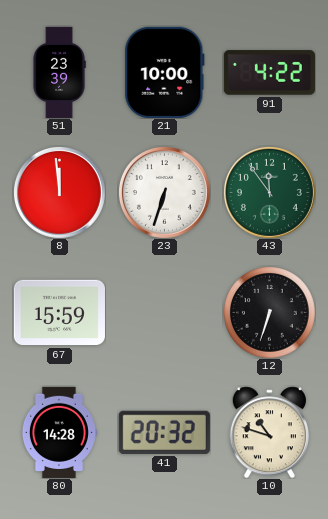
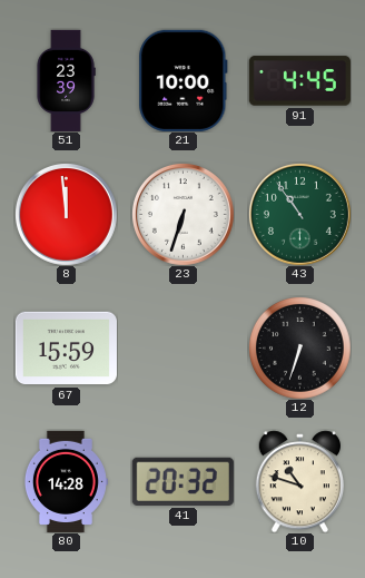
91: 4:22 -> 4:45 (299, 81)
43: 11:54 -> 10:54 (299, 214)
